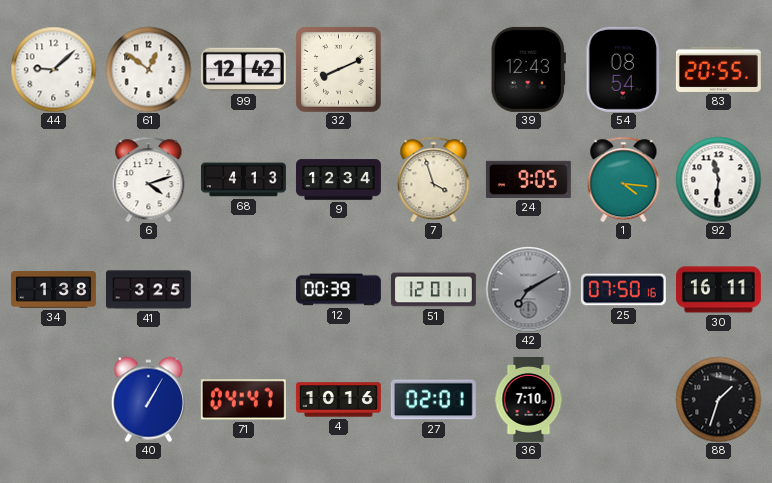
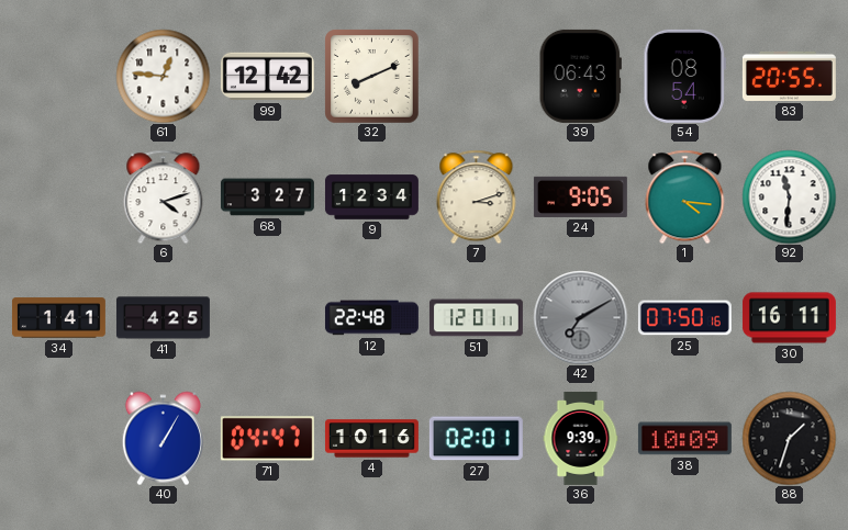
44: 9:08 -> none (53, 69)
61: 12:51 -> 12:46 (163, 76)
39: 12:43 -> 06:43 (580, 76)
68: 4:13 -> 3:27 (267, 198)
7: 3:57 -> 3:12 (477, 196)
34: 1:38 -> 1:41 (58, 318)
41: 3:25 -> 4:25 (163, 318)
12: 00:39 -> 22:48 (371, 318)
36: 7:10 -> 9:39 (581, 438)
38: none -> 10:09 (684, 439)
